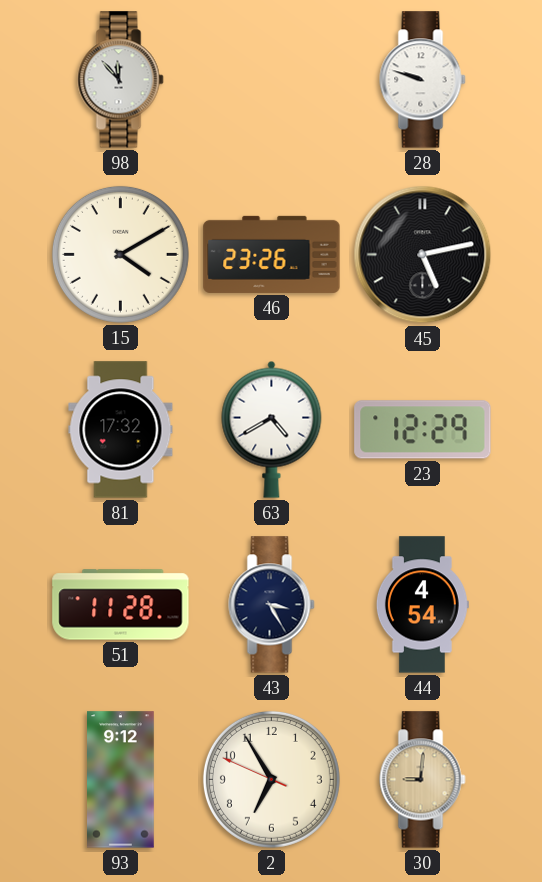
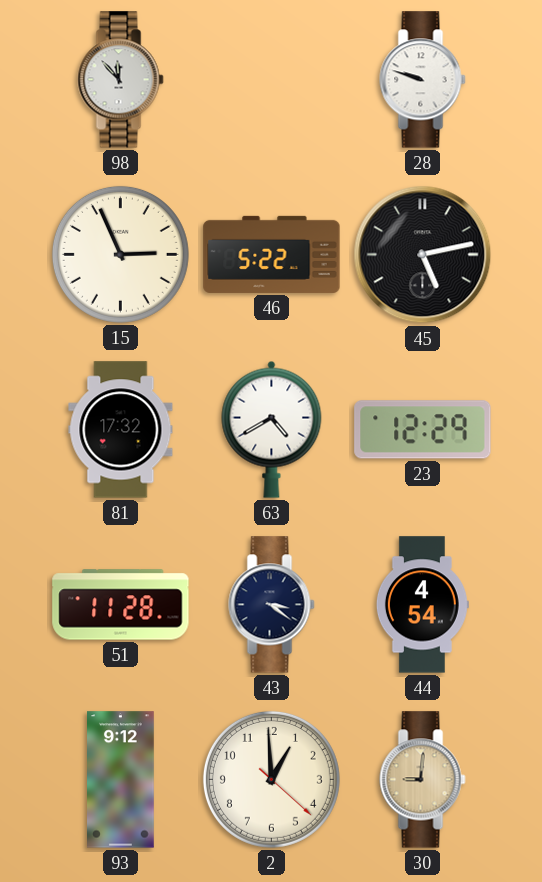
15: 4:10 -> 2:56 (120, 254)
46: 23:26 -> 5:22 (272, 254)
43: 3:25 -> 3:21 (272, 605)
2: 6:54 -> 12:59 (271, 779)
